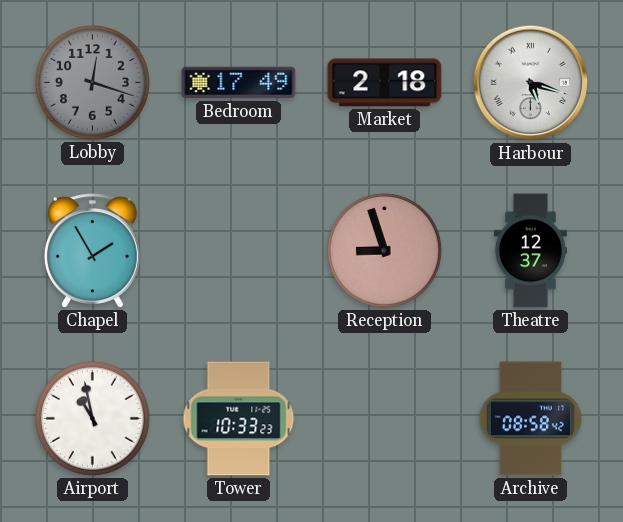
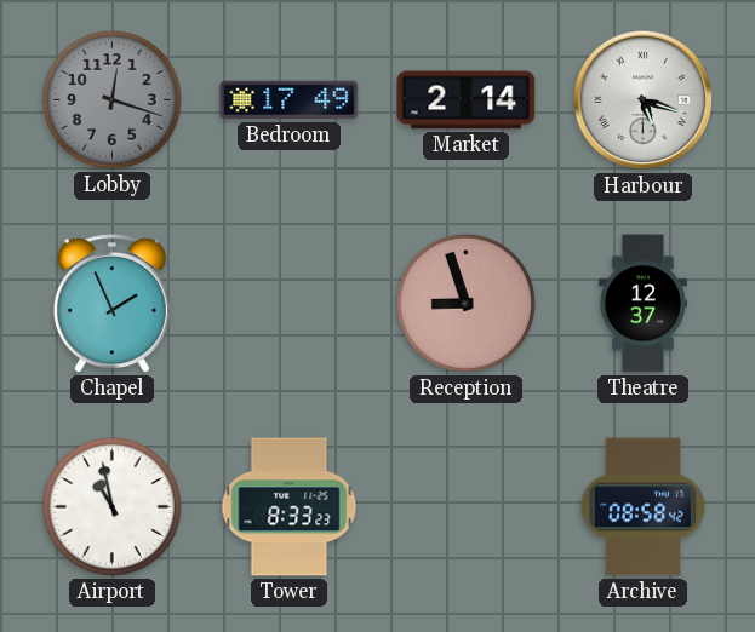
Market: 2:18 -> 2:14 (467, 100)
Chapel: 1:55 -> 1:56 (111, 304)
Tower: 10:33 -> 8:33 (290, 507)
